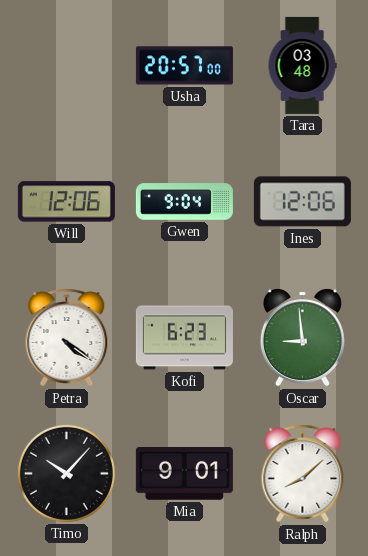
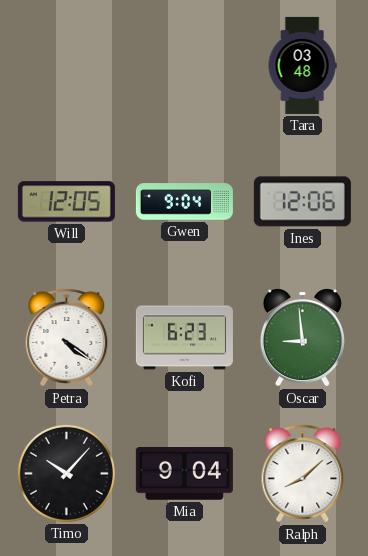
Usha: 20:57 -> none (184, 66)
Will: 12:06 -> 12:05 (66, 202)
Mia: 9:01 -> 9:04 (184, 474)
